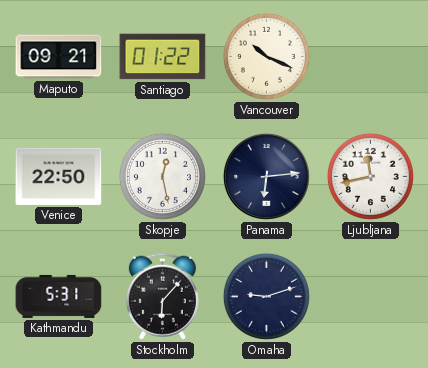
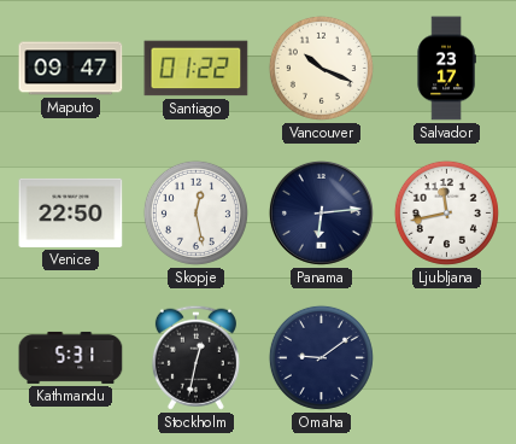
Maputo: 09:21 -> 09:47 (71, 69)
Salvador: none -> 23:17 (446, 69)
Stockholm: 6:07 -> 12:32 (195, 357)
Omaha: 9:12 -> 9:09 (321, 357)
